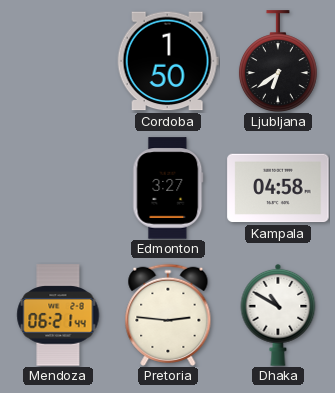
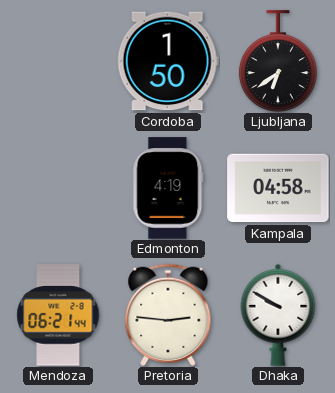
Edmonton: 3:27 -> 4:19 (168, 188)
Dhaka: 10:50 -> 9:50 (278, 315)
